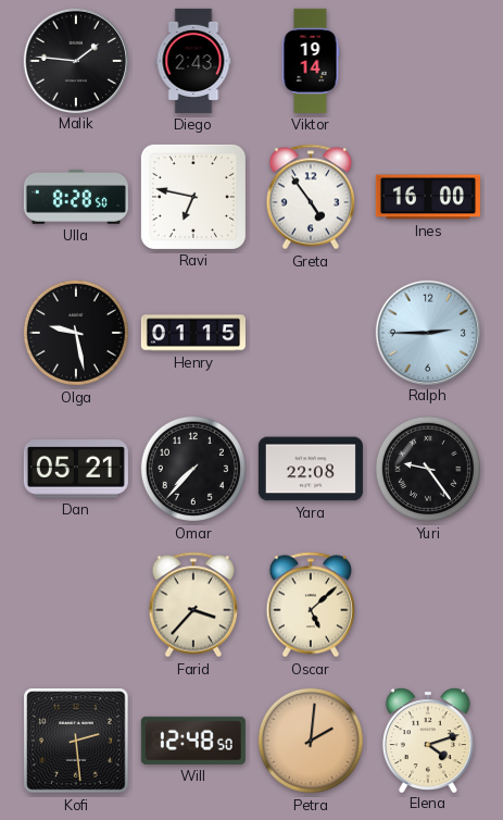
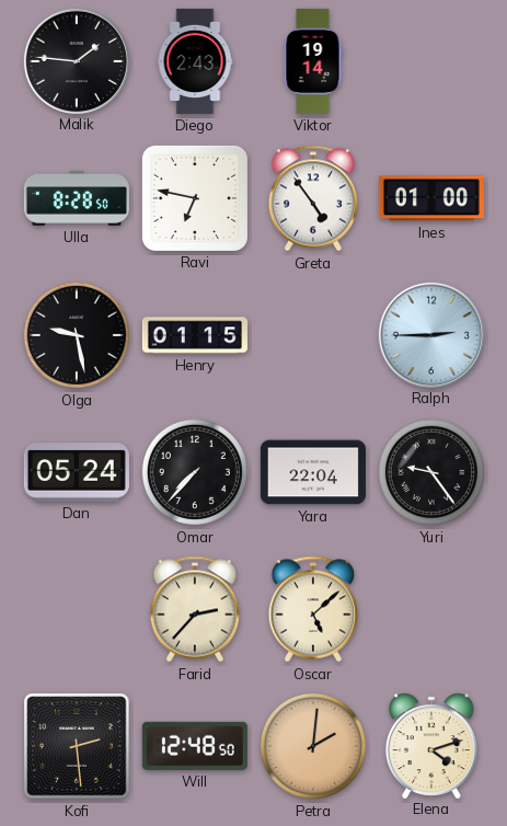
Ines: 16:00 -> 01:00 (431, 198)
Dan: 05:21 -> 05:24 (77, 472)
Yara: 22:08 -> 22:04 (313, 472)
Farid: 3:37 -> 2:37 (194, 609)
